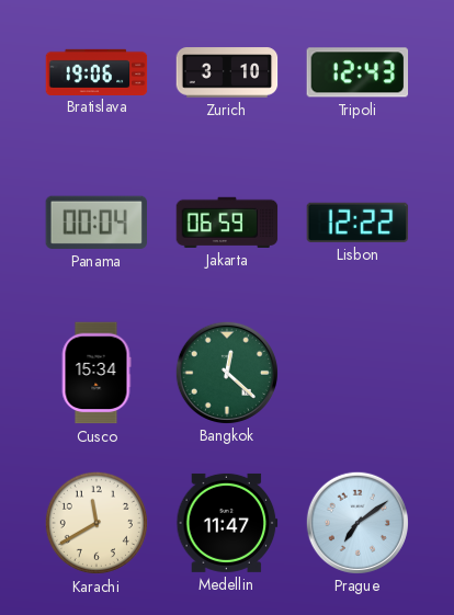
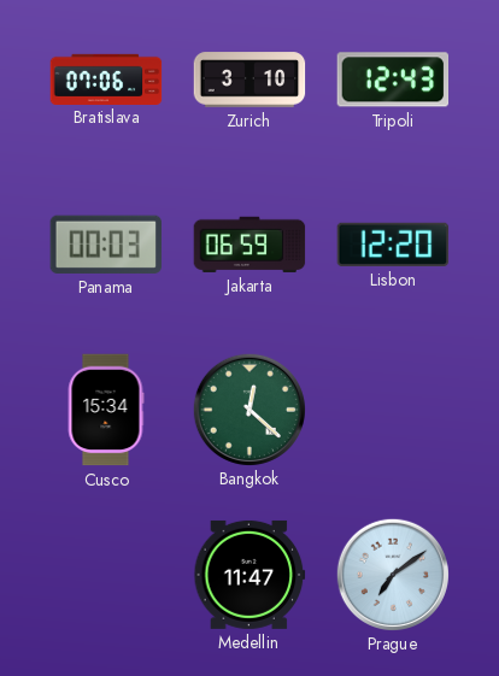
Bratislava: 19:06 -> 07:06 (106, 78)
Panama: 00:04 -> 00:03 (105, 245)
Lisbon: 12:22 -> 12:20 (393, 245)
Karachi: 11:40 -> none (97, 523)
